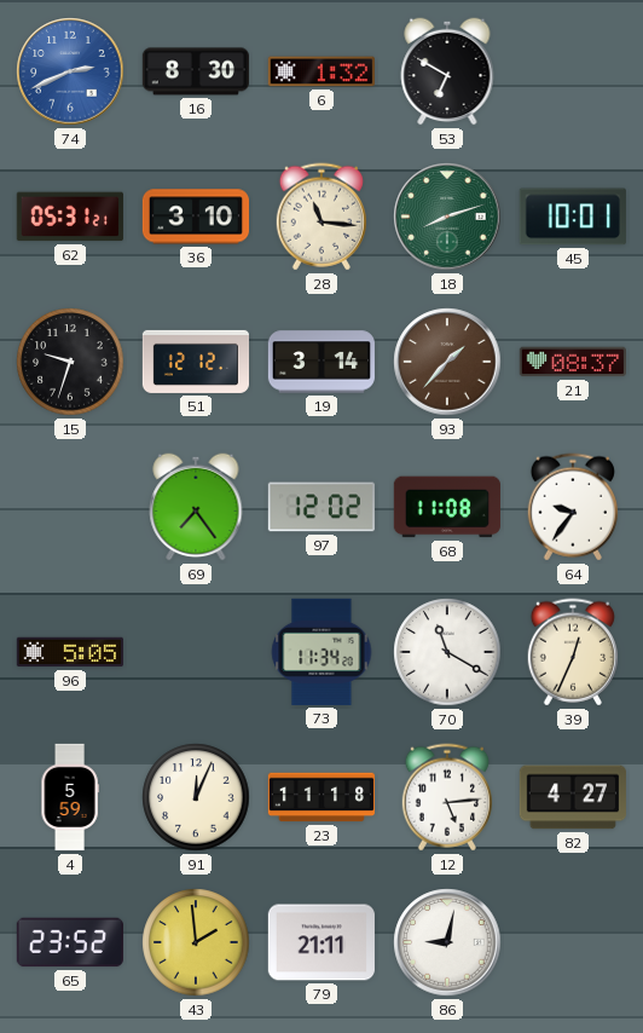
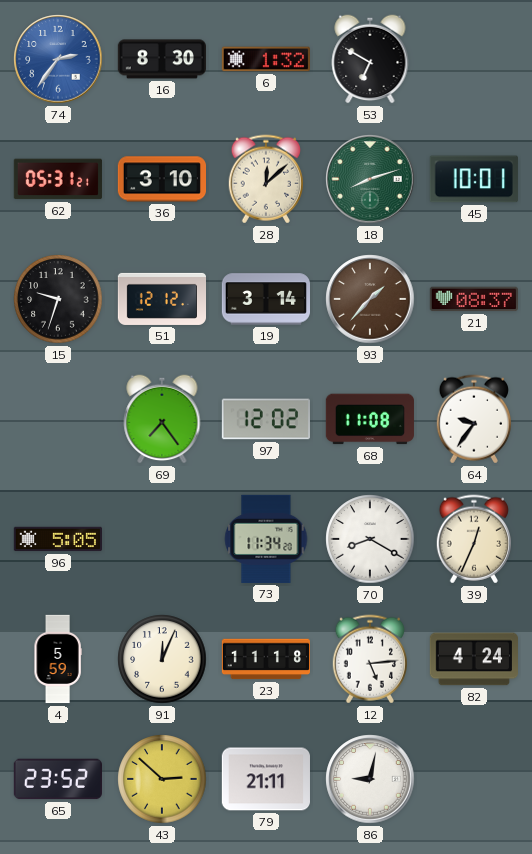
74: 2:41 -> 2:36 (58, 59)
28: 11:16 -> 12:08 (265, 179)
70: 11:20 -> 8:20 (370, 539)
82: 4:27 -> 4:24 (474, 659)
43: 1:59 -> 2:52 (162, 779)
